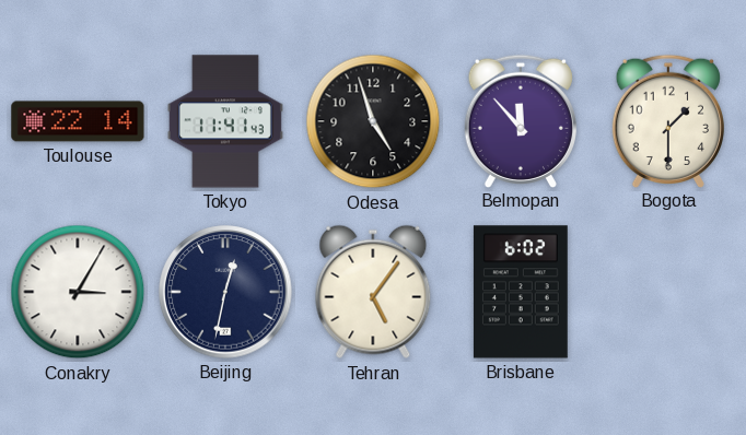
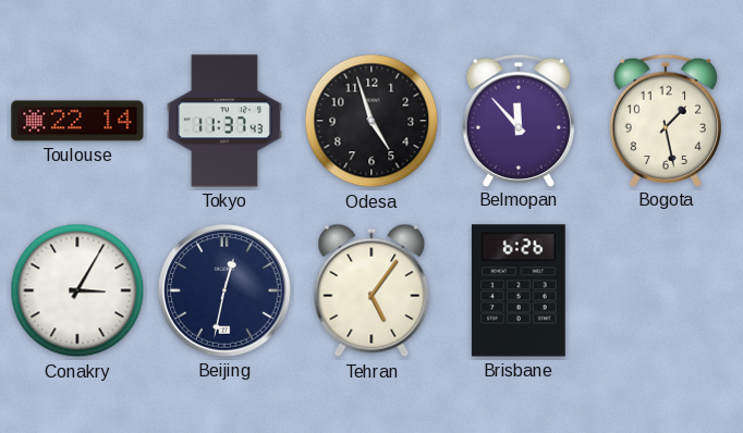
Tokyo: 11:41 -> 11:37 (224, 121)
Bogota: 1:30 -> 1:28 (666, 120)
Brisbane: 6:02 -> 6:26 (519, 290)
